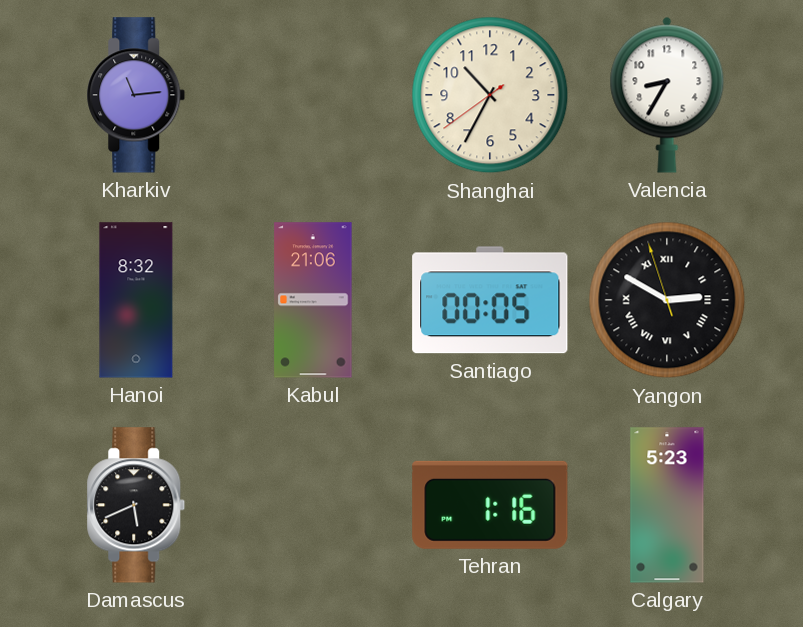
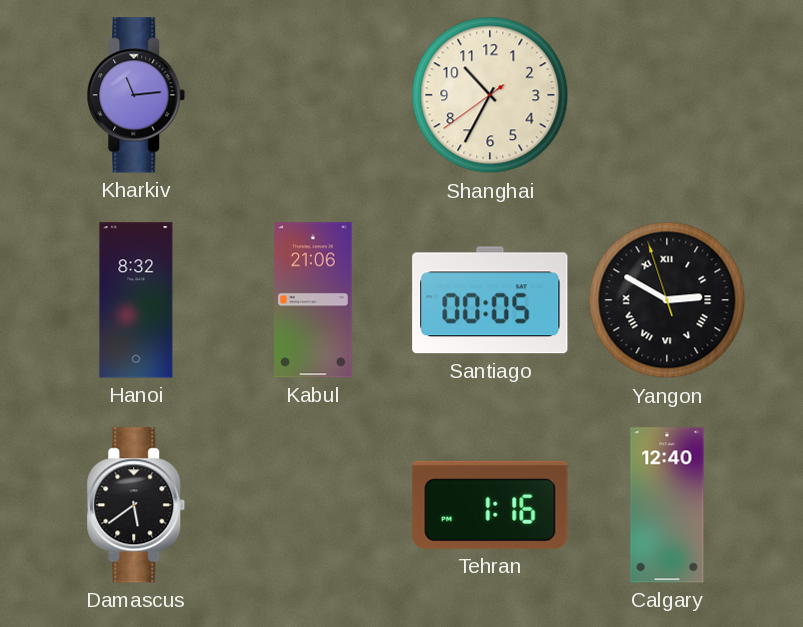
Valencia: 8:35 -> none (667, 95)
Damascus: 5:41 -> 5:39 (136, 505)
Calgary: 5:23 -> 12:40 (667, 505)
